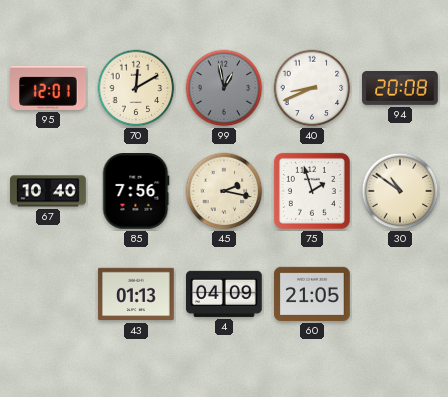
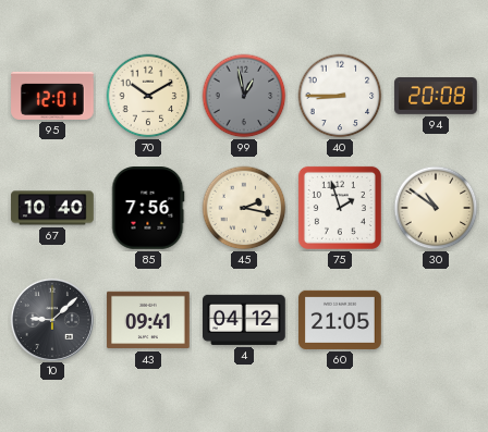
70: 12:10 -> 10:10 (148, 96)
40: 8:41 -> 8:45 (340, 96)
10: none -> 9:08 (51, 319)
43: 01:13 -> 09:41 (148, 320)
4: 04:09 -> 04:12 (245, 320)
